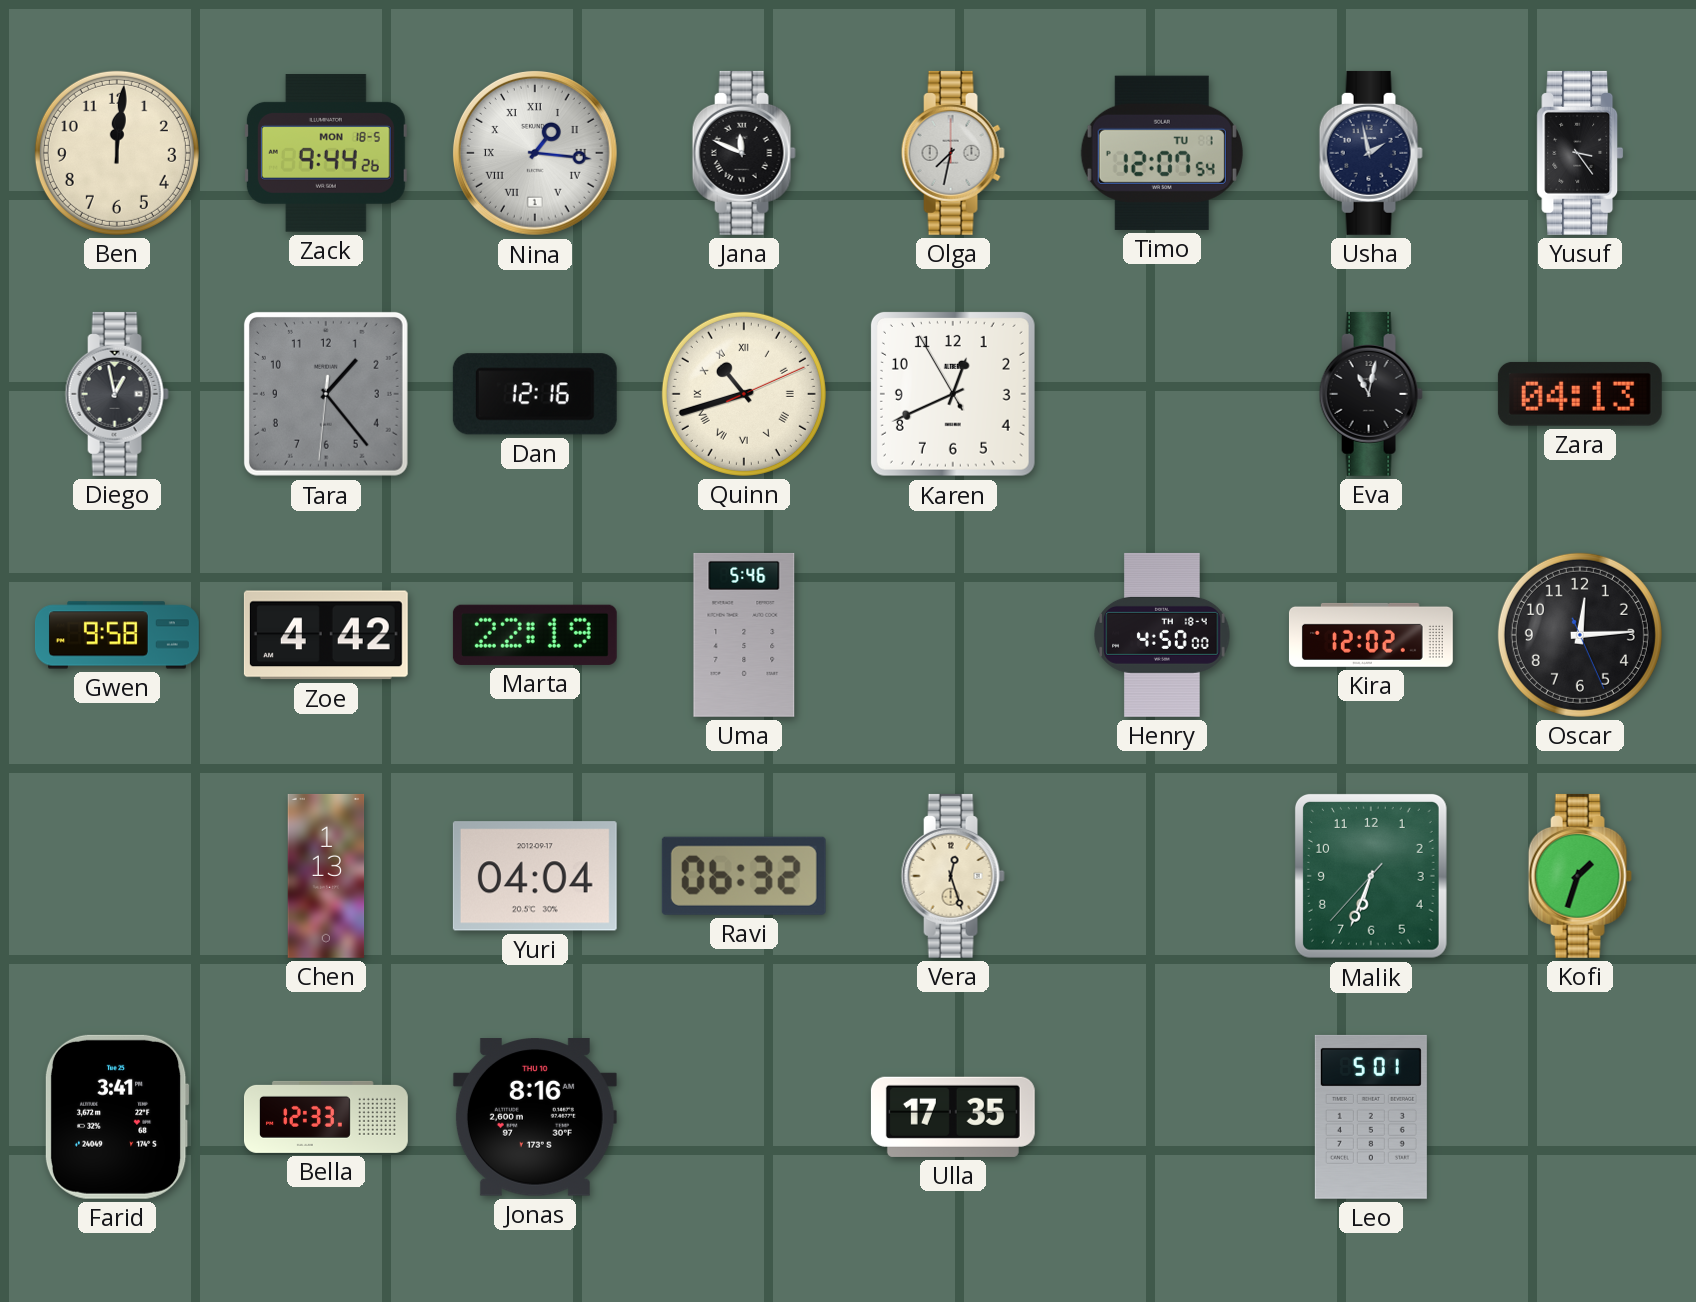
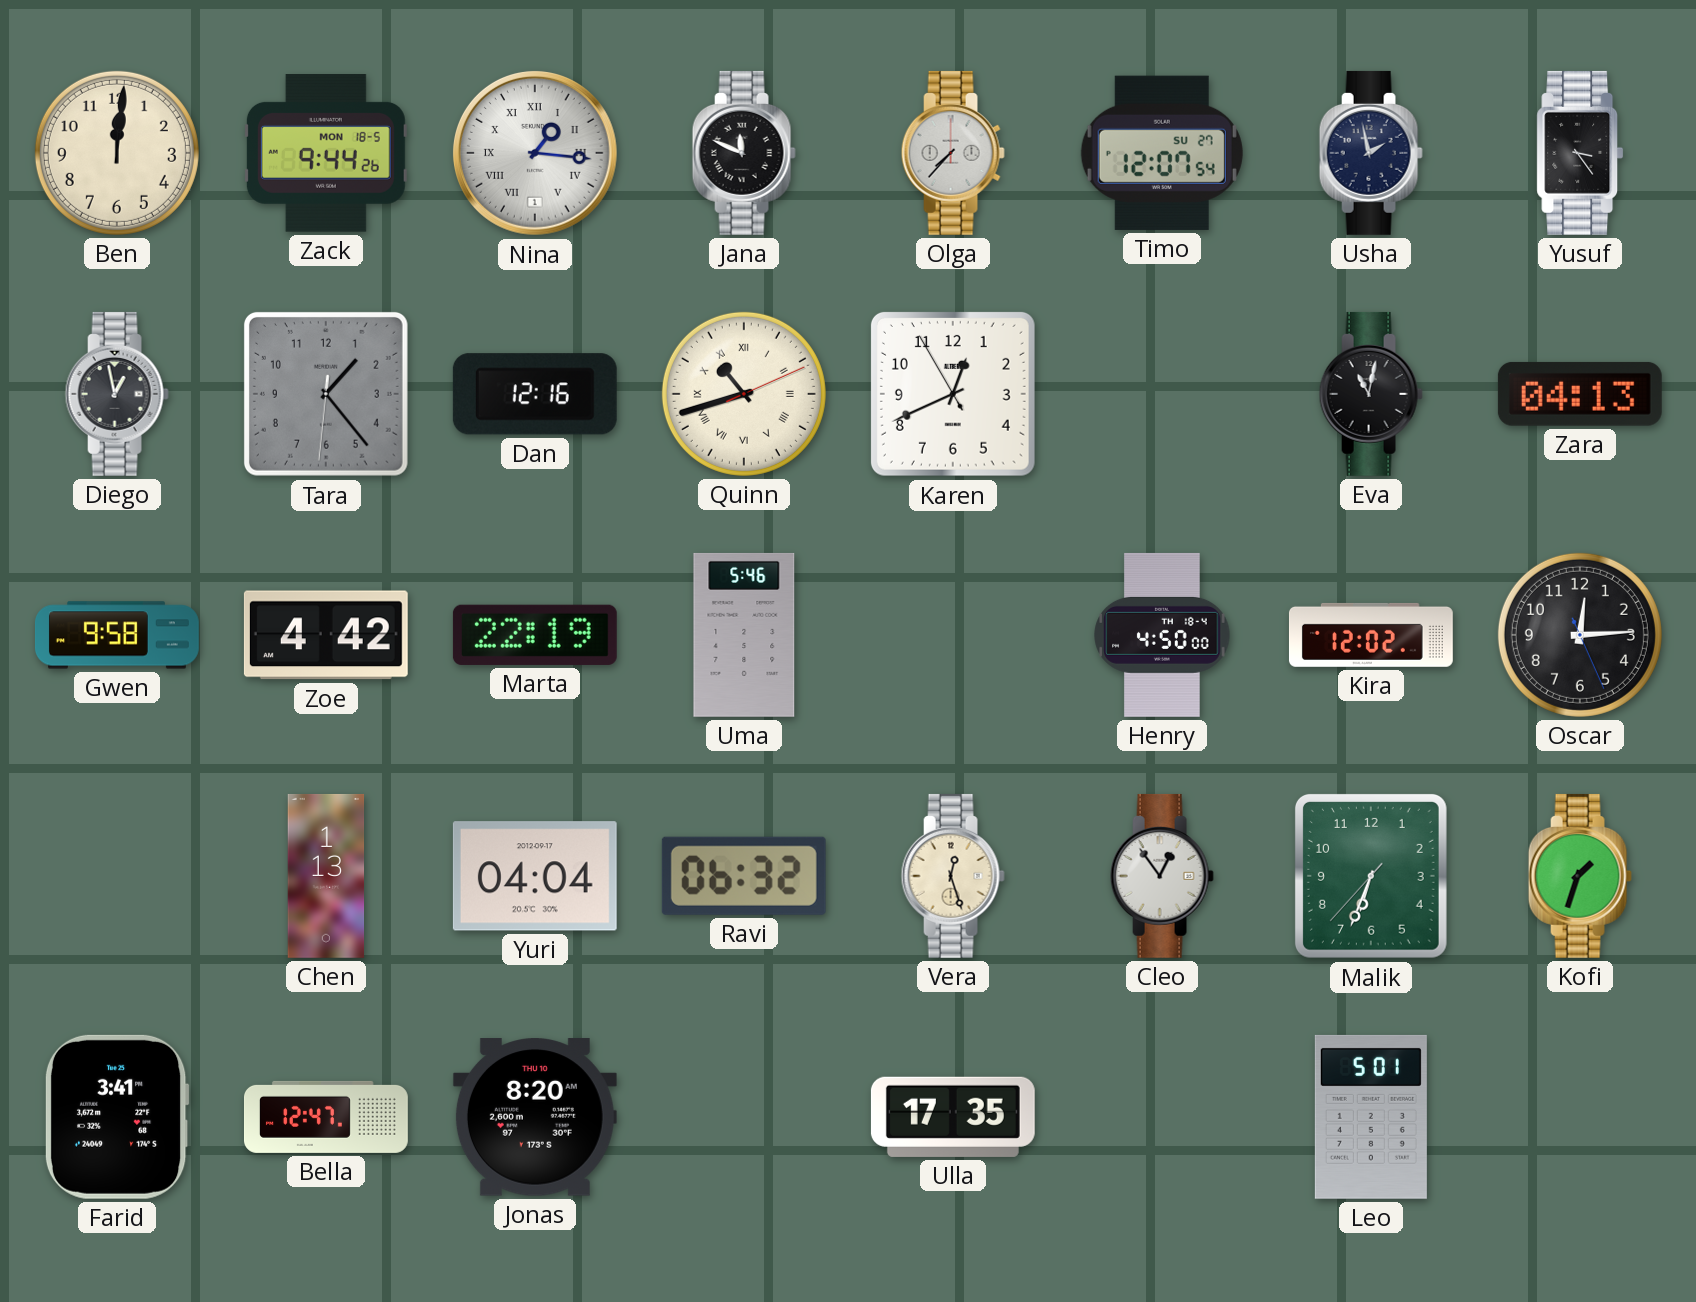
Olga: 7:32 -> 7:37 (953, 153)
Timo date: TU 1 -> SU 27 (1162, 153)
Cleo: none -> 12:54 (1162, 876)
Bella: 12:33 -> 12:47 (327, 1117)
Jonas: 8:16 -> 8:20 (535, 1117)
